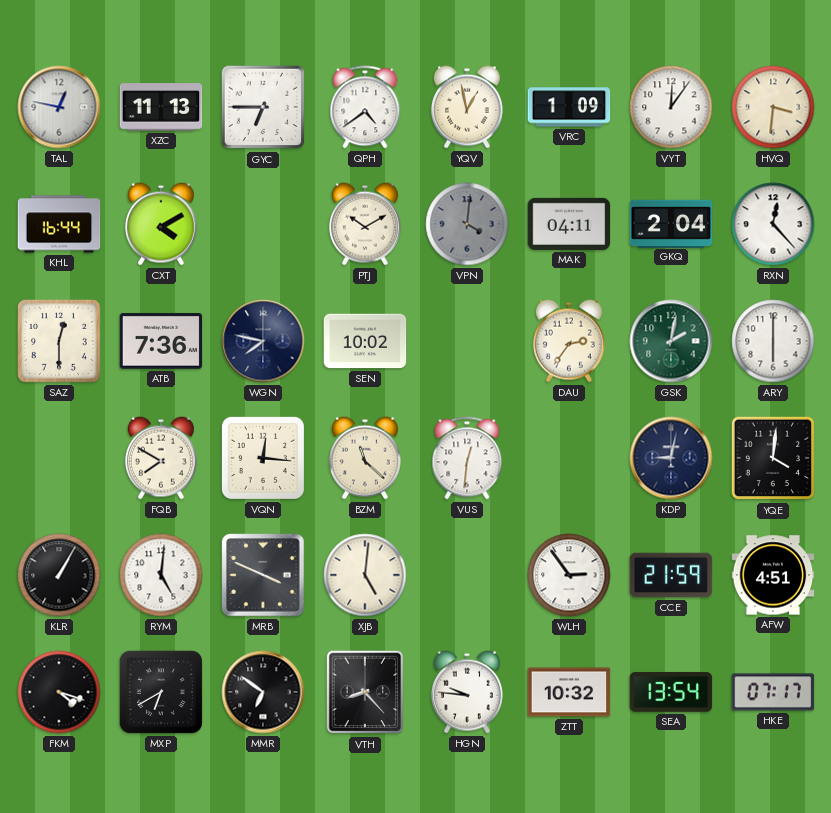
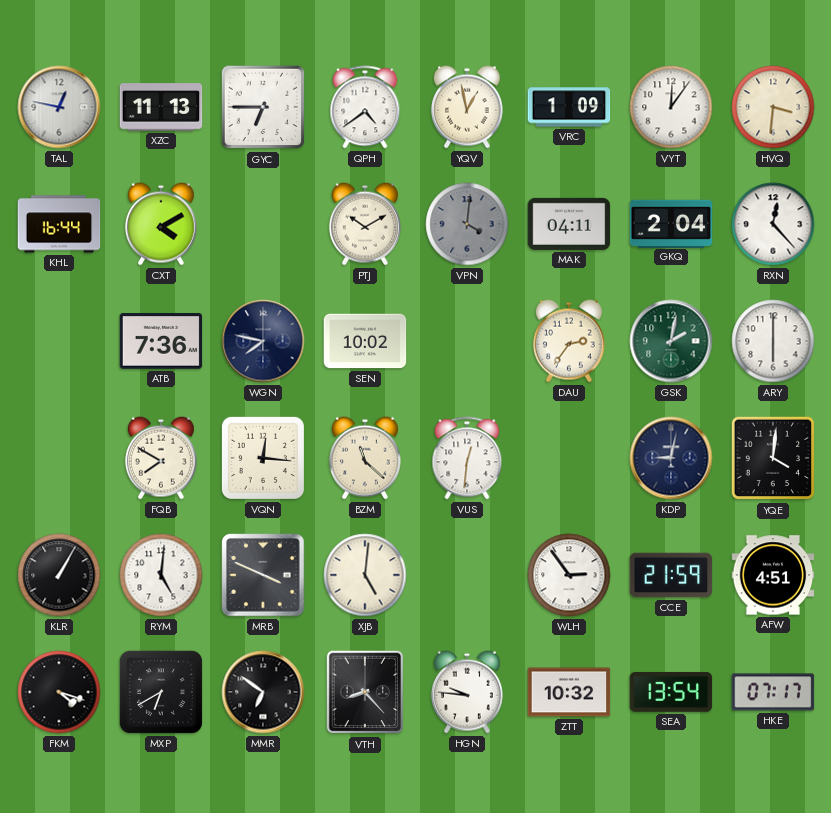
SAZ: 12:30 -> none (59, 341)
